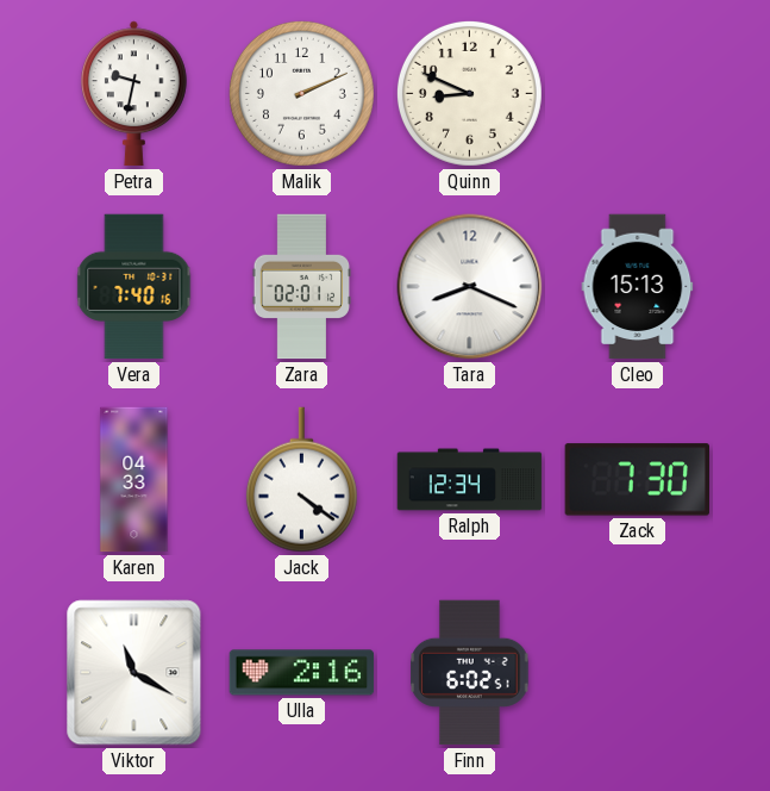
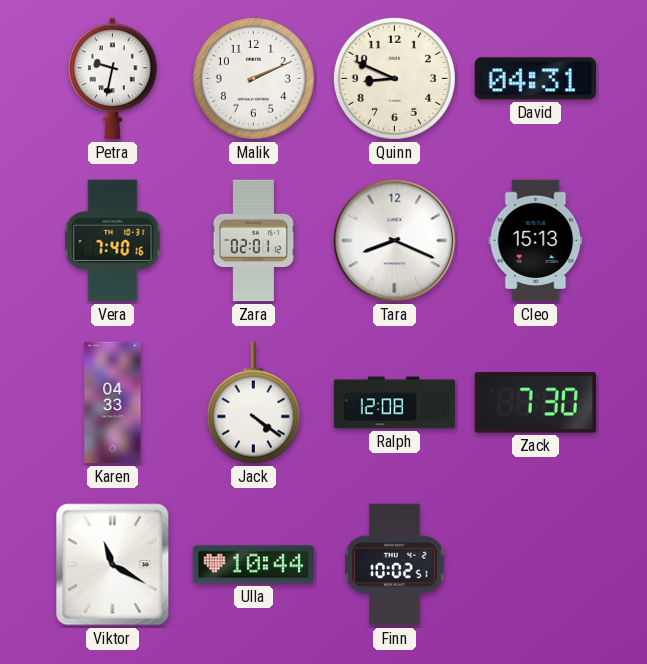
David: none -> 04:31 (535, 79)
Ralph: 12:34 -> 12:08 (395, 403)
Ulla: 2:16 -> 10:44 (254, 565)
Finn: 6:02 -> 10:02 (395, 565)
